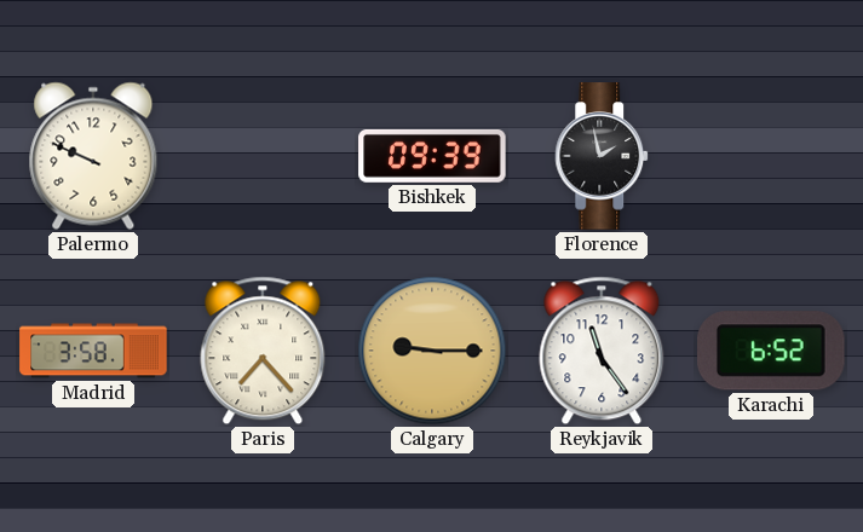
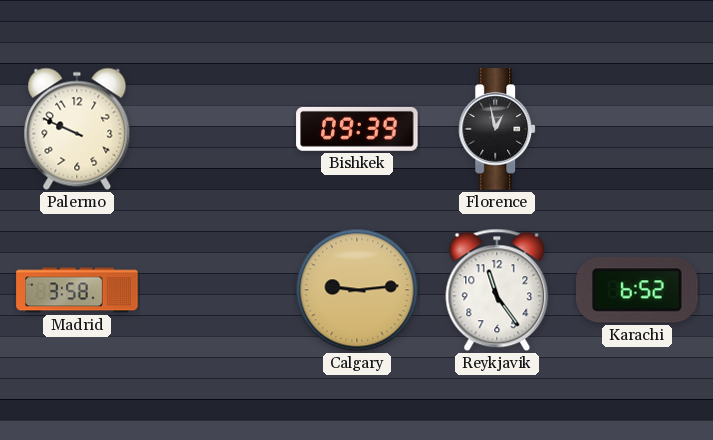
Florence: 1:58 -> 12:58 (498, 129)
Paris: 7:23 -> none (263, 351)
Calgary: 9:15 -> 9:14 (357, 290)
